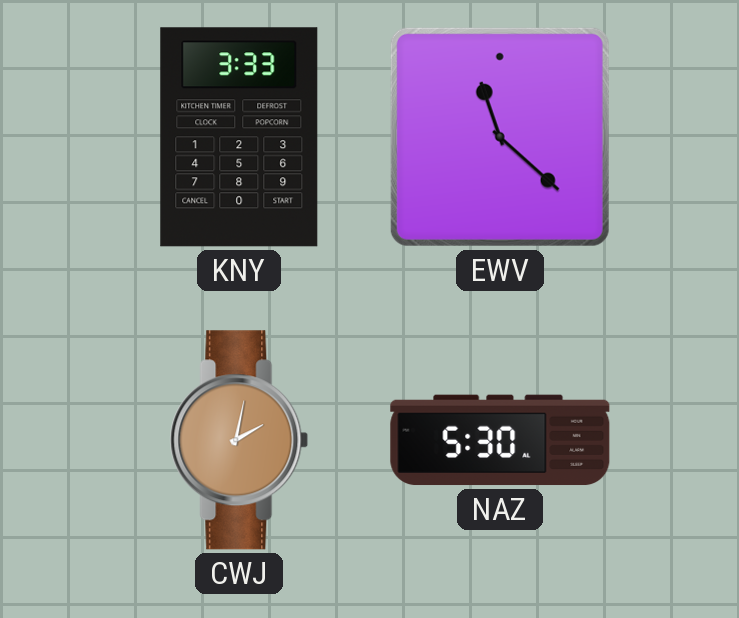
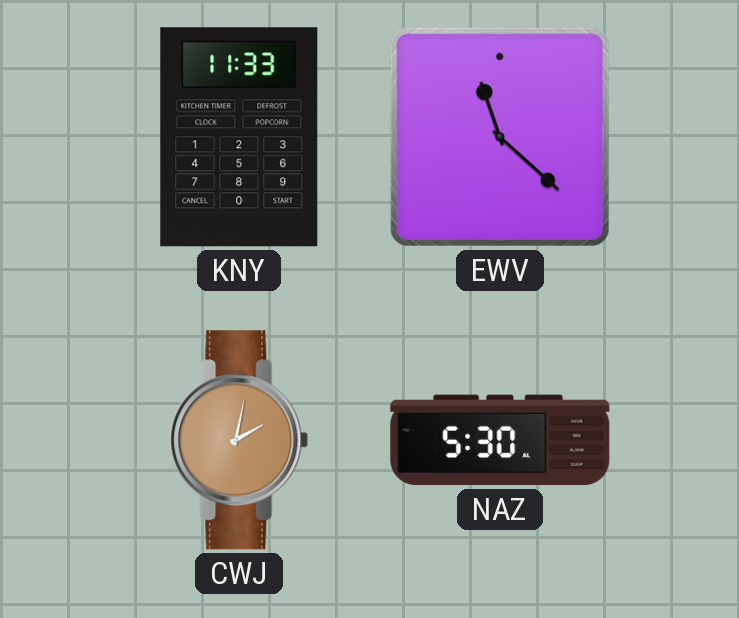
KNY: 3:33 -> 11:33 (239, 137)
